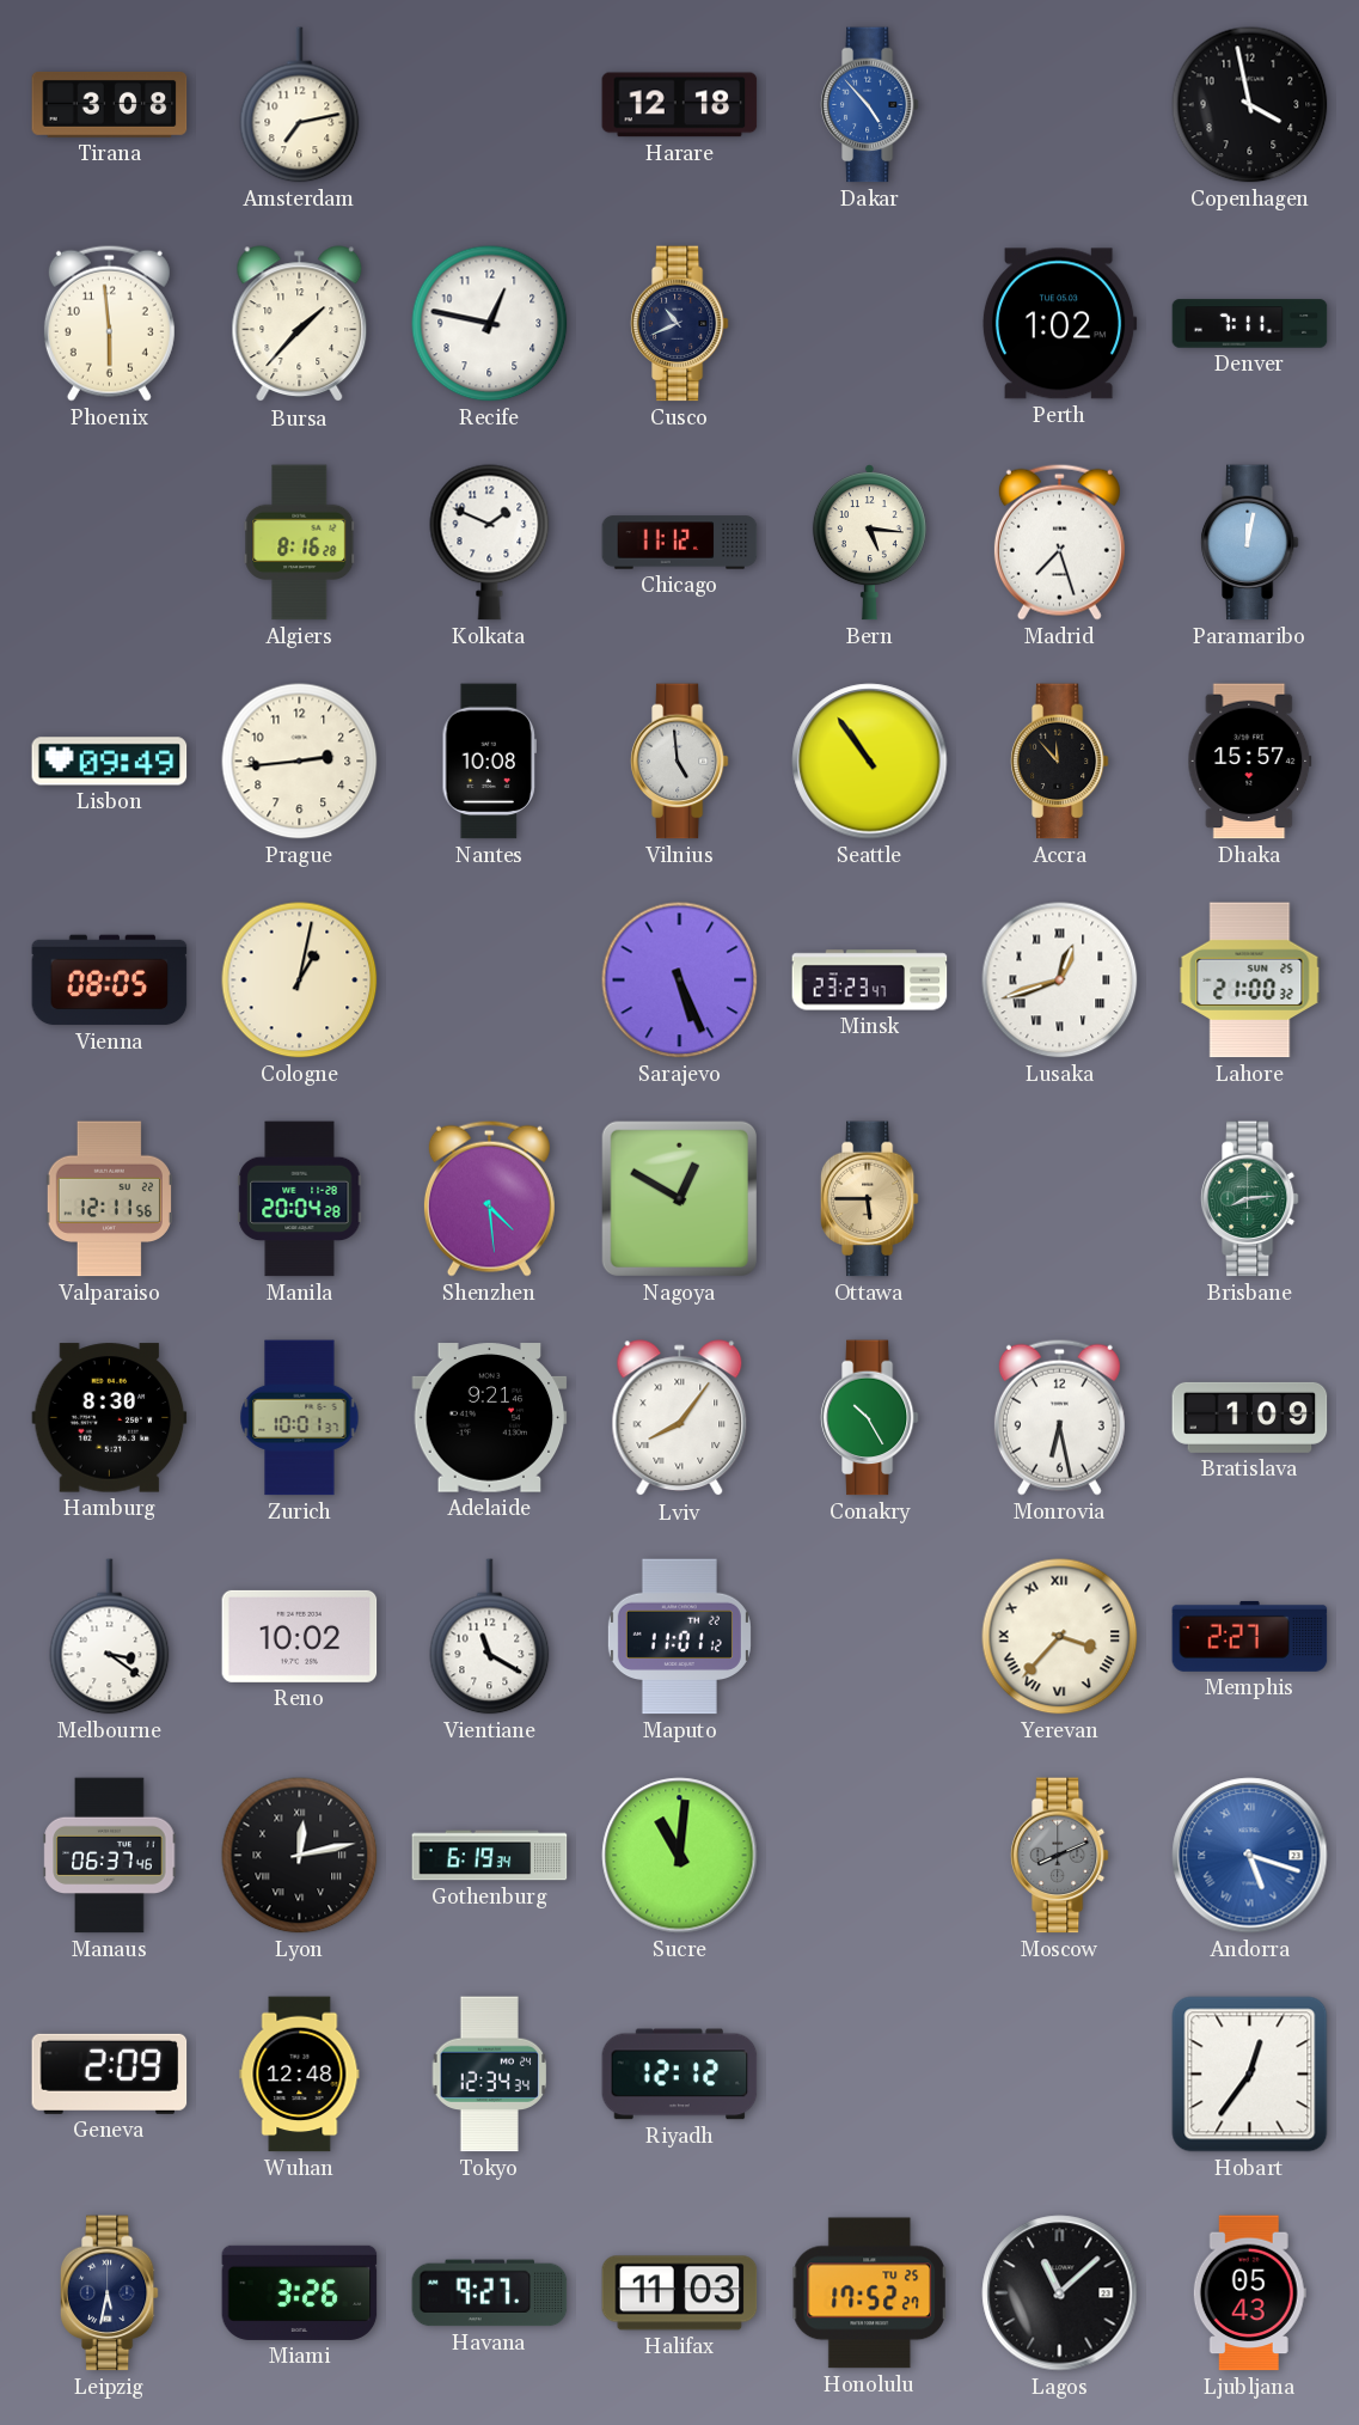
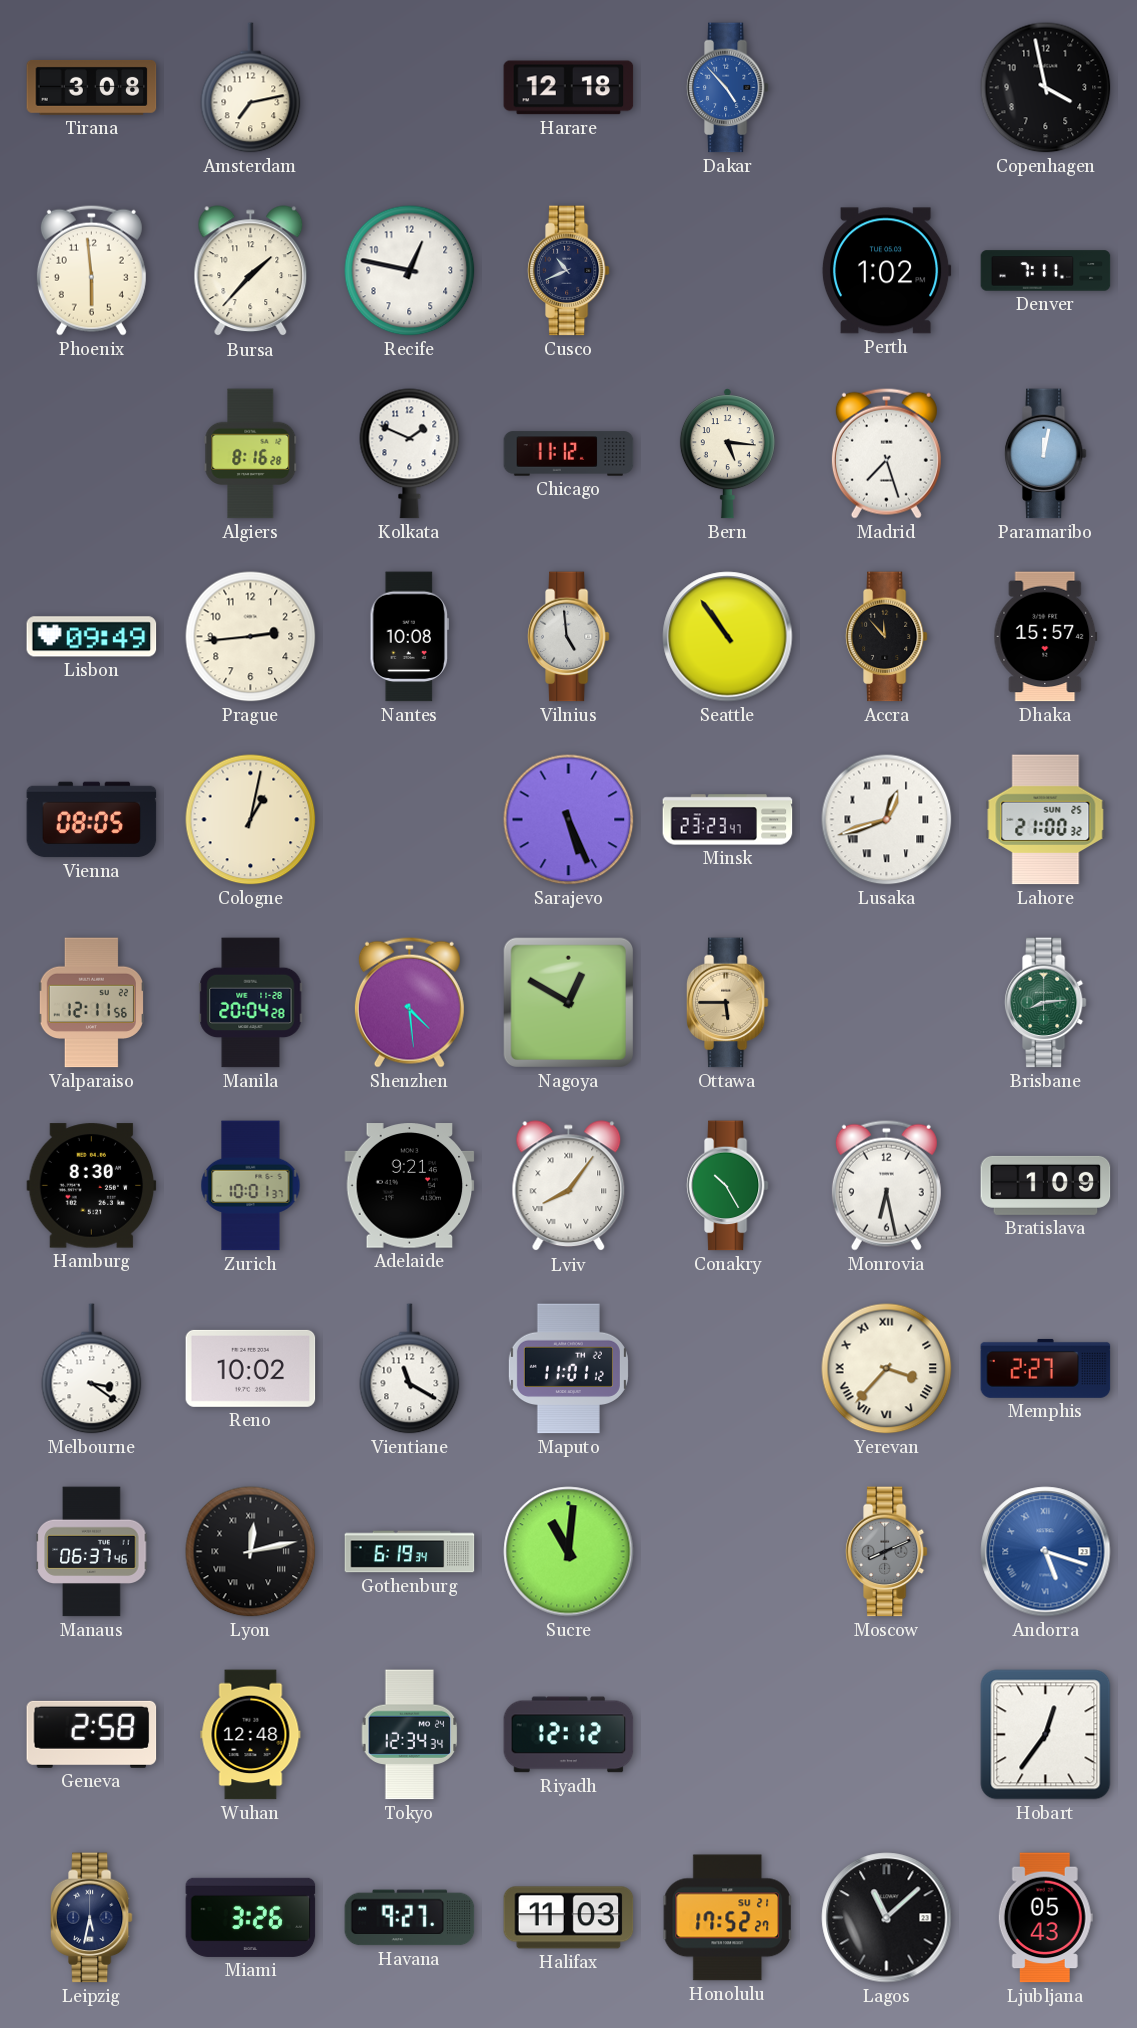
Geneva: 2:09 -> 2:58 (92, 1734)
Honolulu date: TU 25 -> SU 21 (728, 1918)
